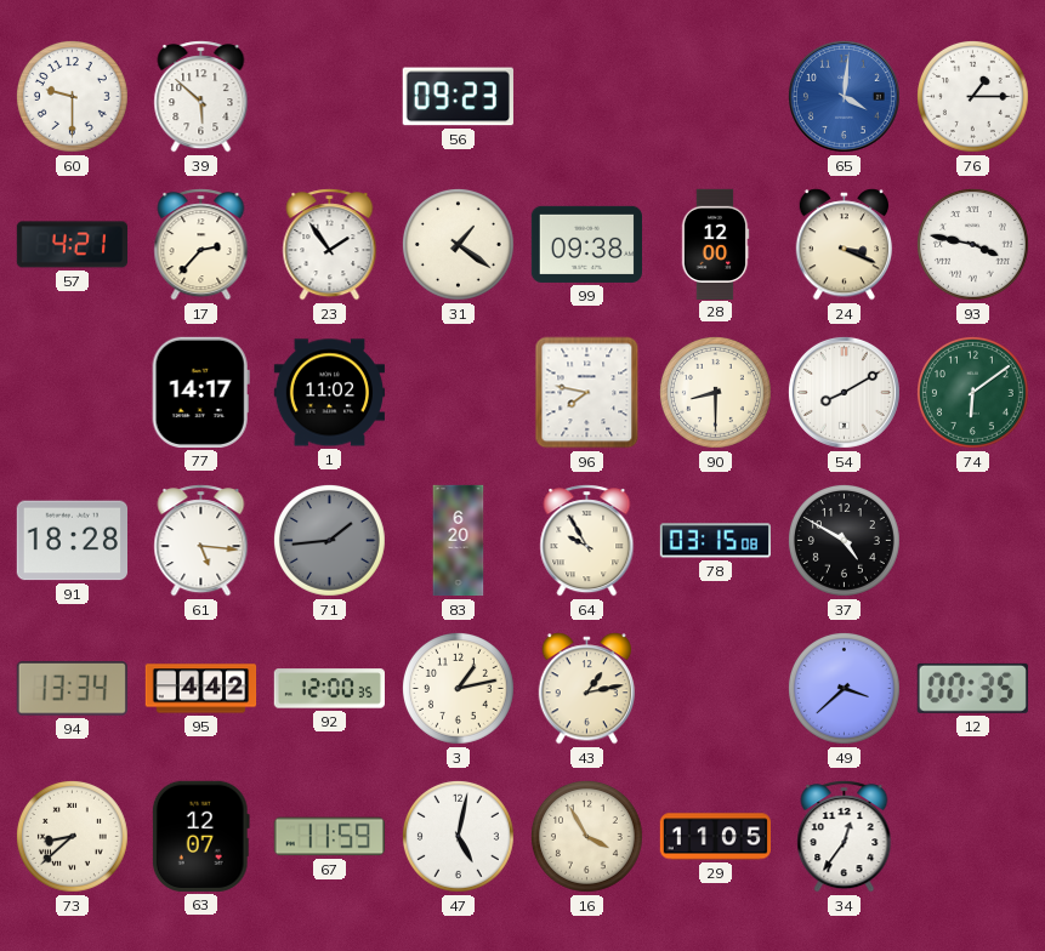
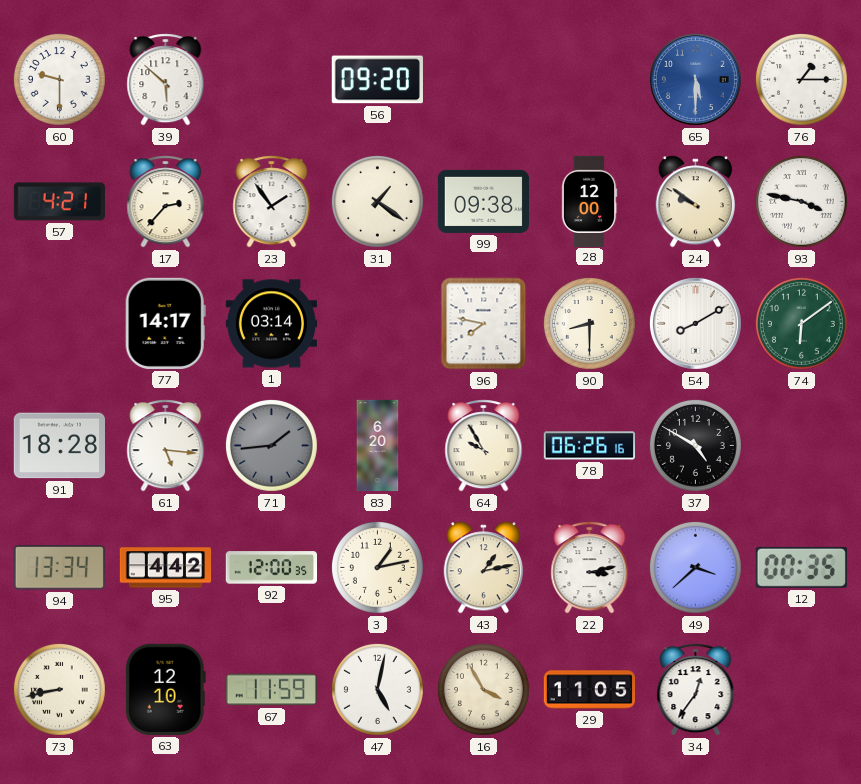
56: 09:23 -> 09:20 (377, 80)
65: 4:01 -> 5:30 (695, 79)
24: 3:19 -> 9:51 (696, 202)
1: 11:02 -> 03:14 (271, 324)
78: 03:15 -> 06:26 (589, 446)
22: none -> 3:13 (590, 568)
73: 8:38 -> 8:43 (59, 689)
63: 12:07 -> 12:10 (165, 689)
